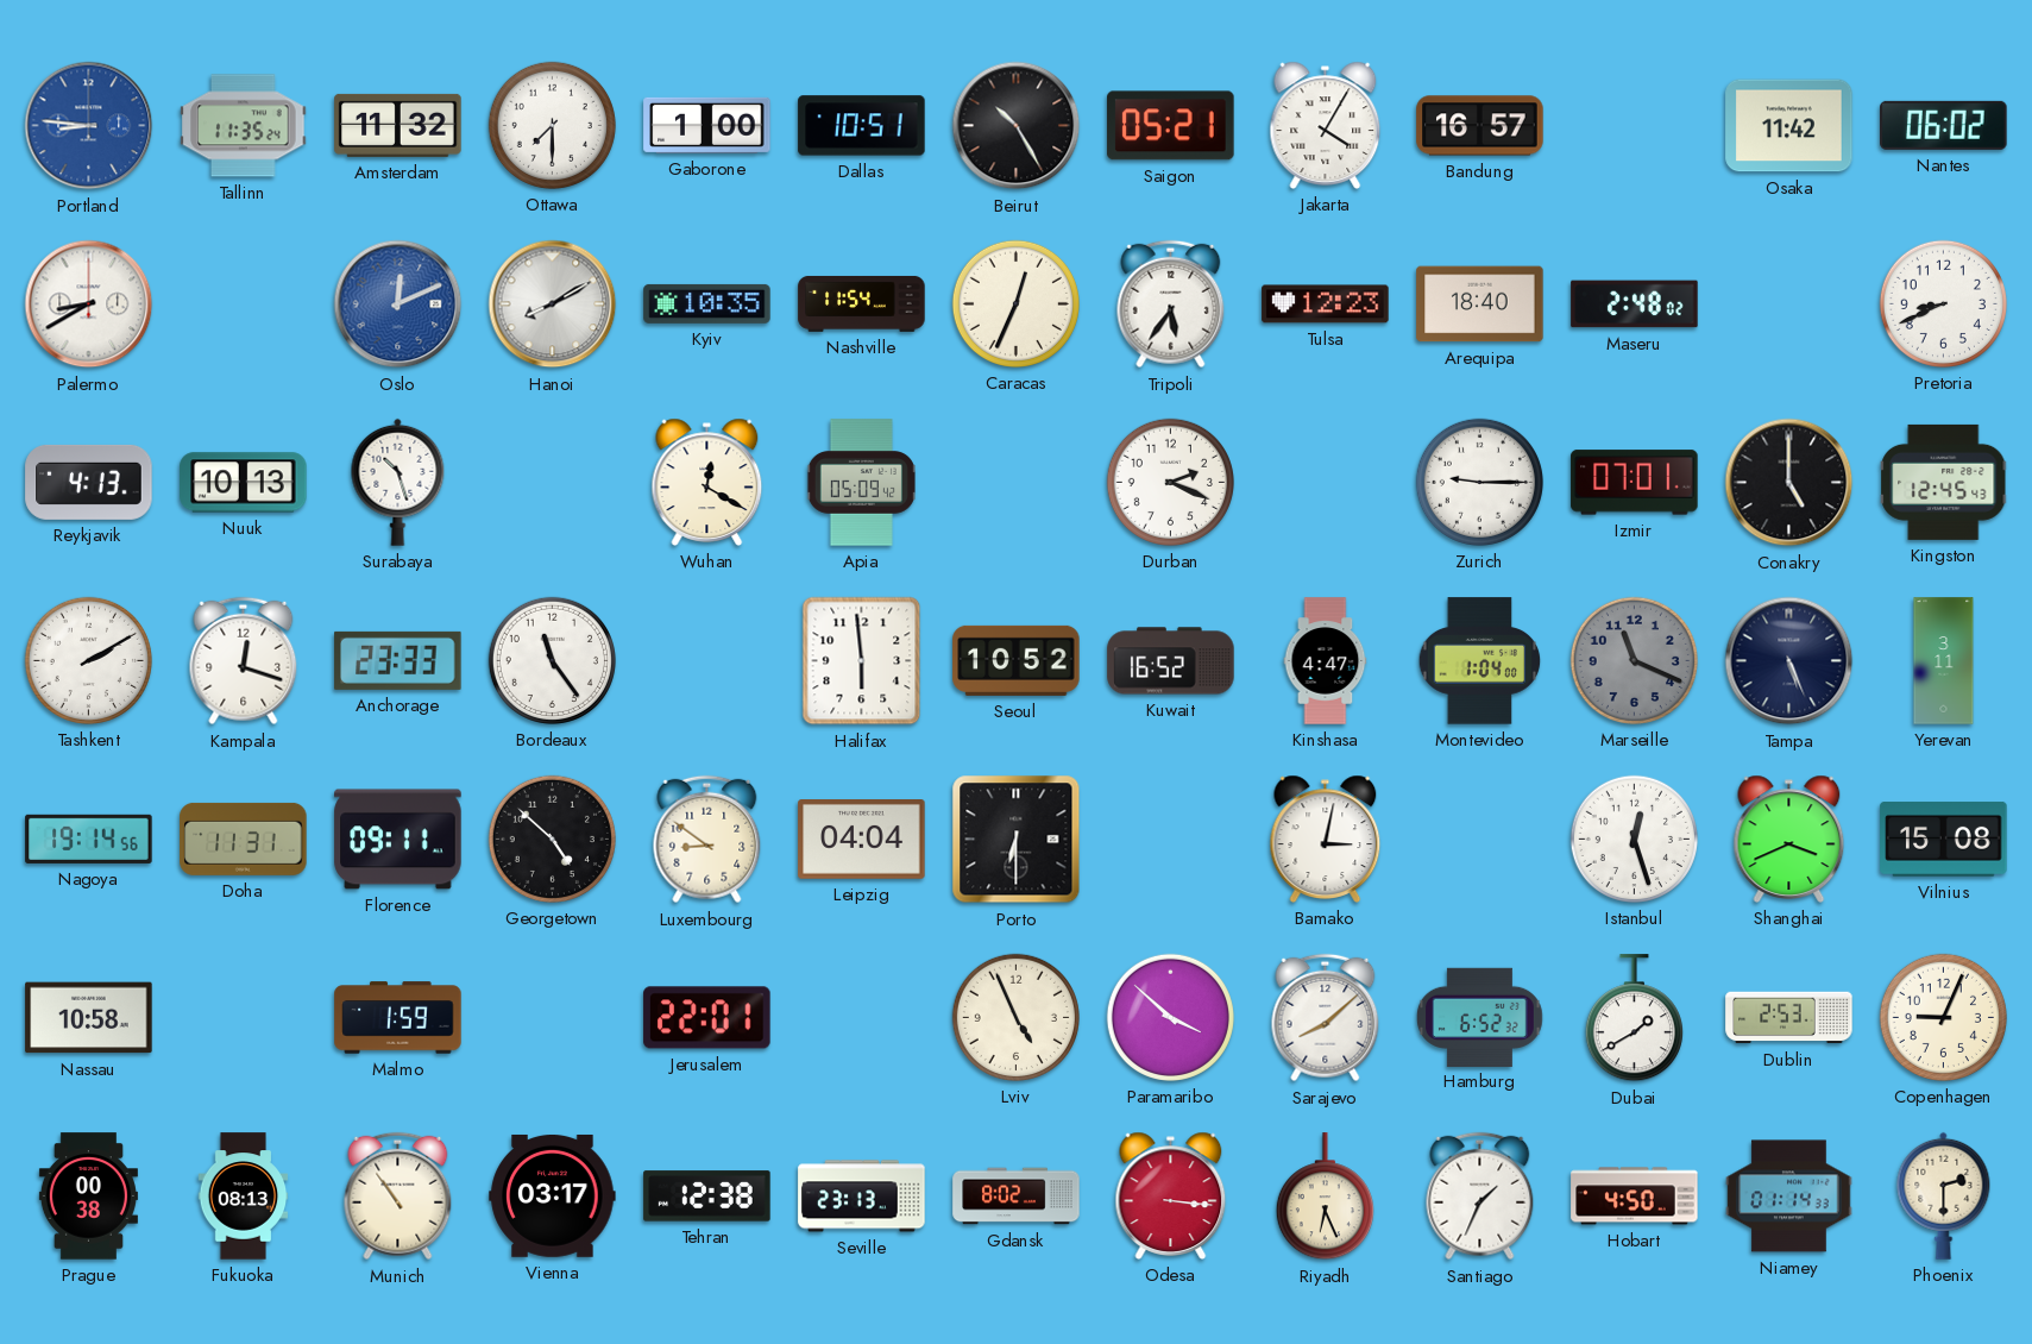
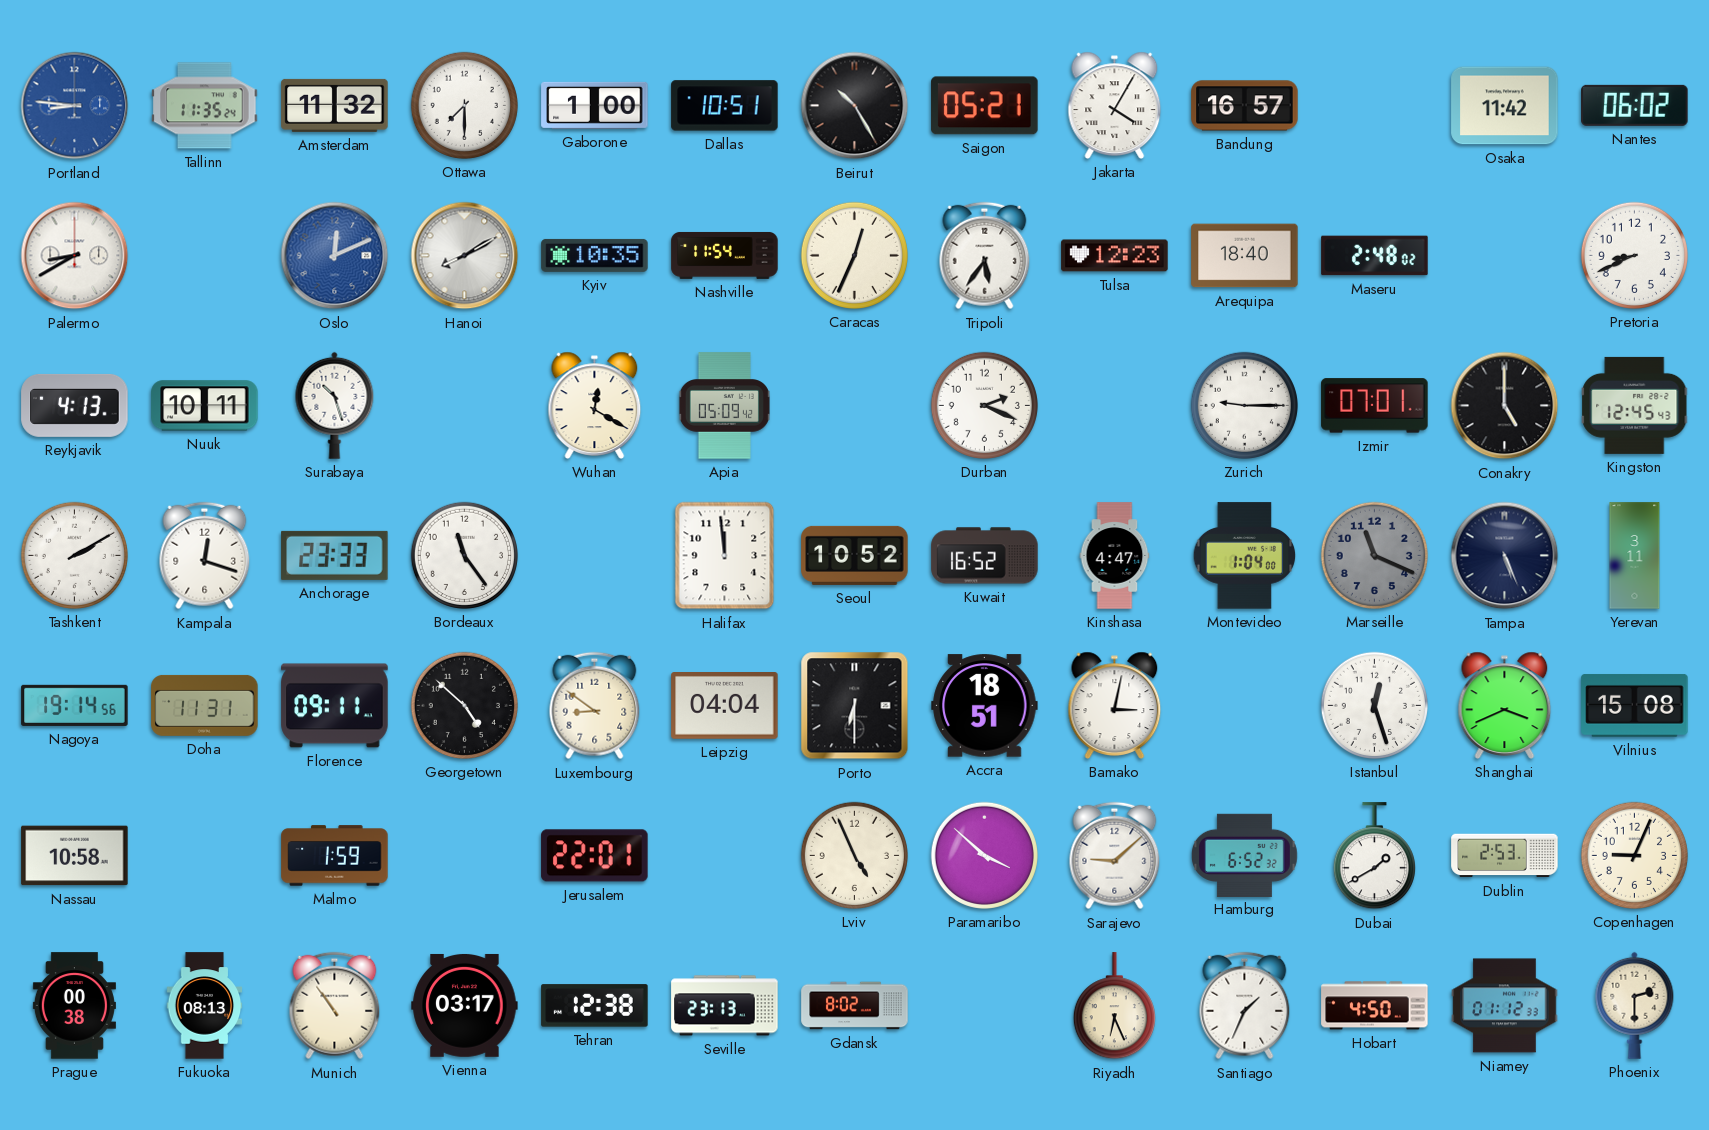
Nuuk: 10:13 -> 10:11 (205, 406)
Halifax: 5:59 -> 11:59 (725, 556)
Accra: none -> 18:51 (985, 706)
Sarajevo: 8:08 -> 9:08 (1115, 856)
Odesa: 3:16 -> none (1171, 1195)
Niamey: 01:14 -> 01:12 (1505, 1006)
